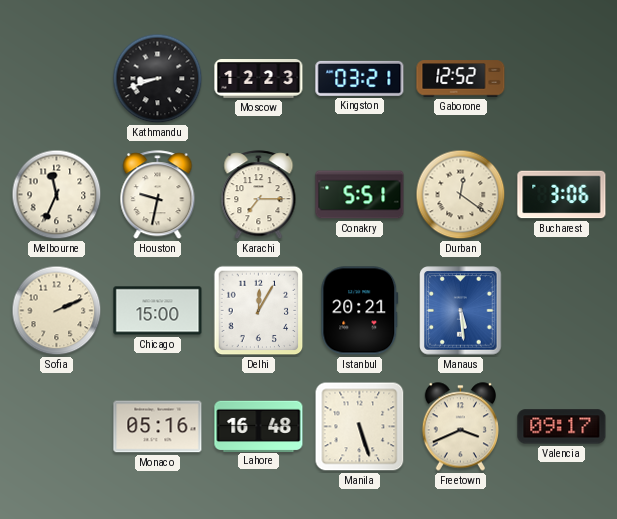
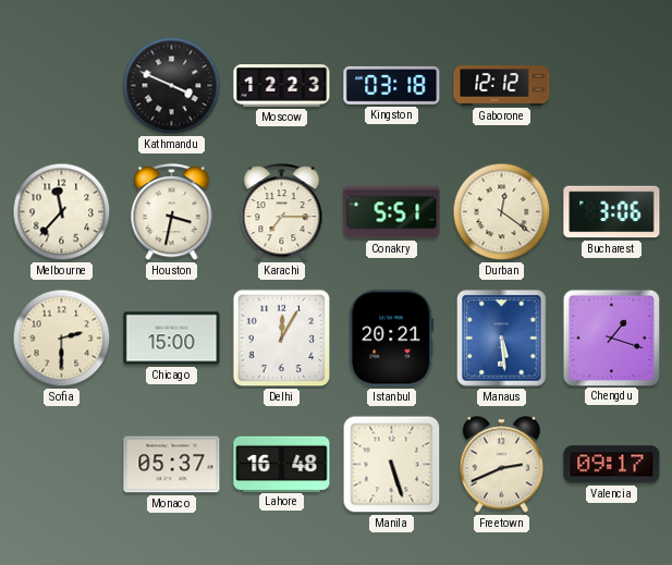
Kathmandu: 8:42 -> 3:49 (172, 86)
Kingston: 03:21 -> 03:18 (392, 85)
Gaborone: 12:52 -> 12:12 (502, 86)
Melbourne: 11:34 -> 11:37 (62, 212)
Houston: 9:32 -> 3:32 (172, 212)
Sofia: 2:11 -> 2:30 (62, 339)
Chengdu: none -> 1:18 (611, 337)
Monaco: 05:16 -> 05:37 (172, 465)
Freetown: 3:41 -> 2:41 (501, 465)
